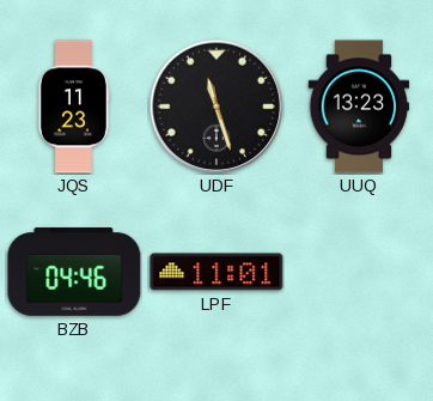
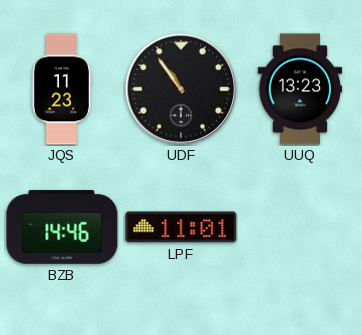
UDF: 11:27 -> 10:54 (181, 89)
BZB: 04:46 -> 14:46 (62, 227)
